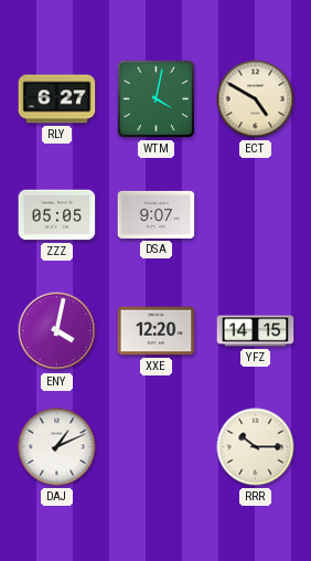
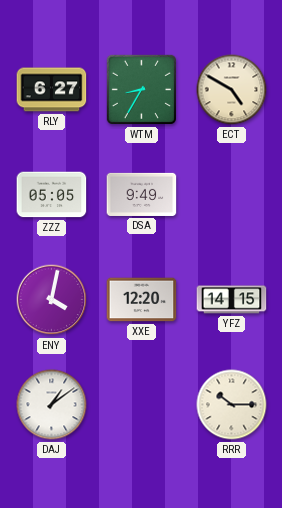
WTM: 4:02 -> 8:35 (141, 89)
DSA: 9:07 -> 9:49 (142, 194)
DAJ: 1:11 -> 1:09 (52, 405)
